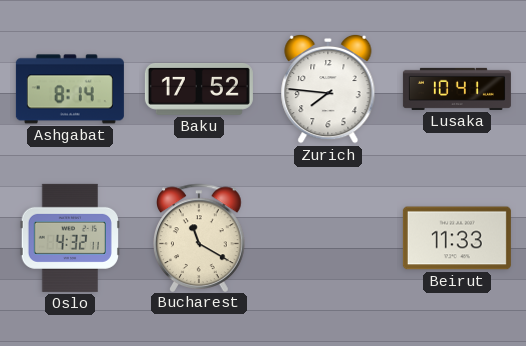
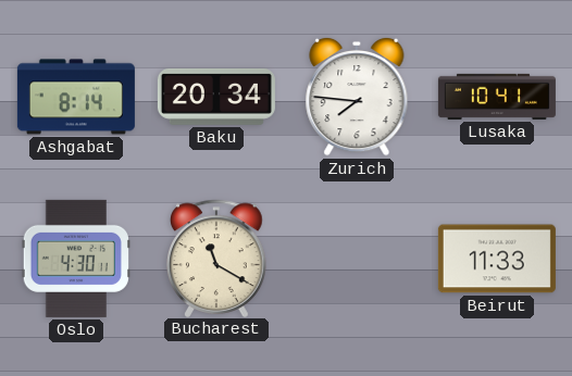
Baku: 17:52 -> 20:34 (216, 97)
Oslo: 4:32 -> 4:30 (76, 259)
